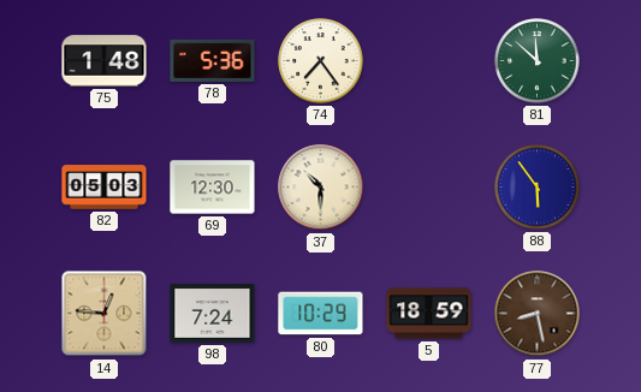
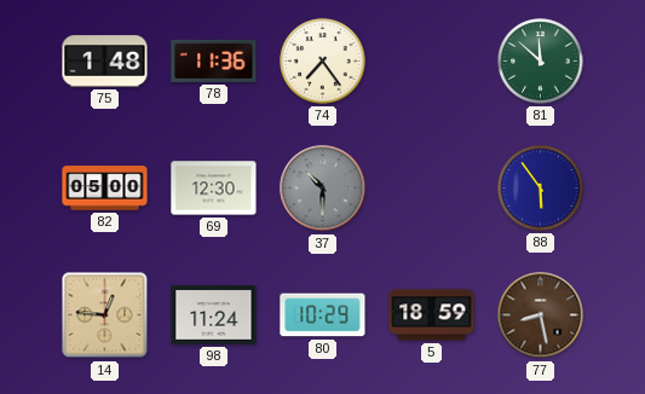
78: 5:36 -> 11:36 (214, 60)
82: 05:03 -> 05:00 (105, 189)
37 dial: cream -> grey (323, 189)
98: 7:24 -> 11:24 (214, 315)
